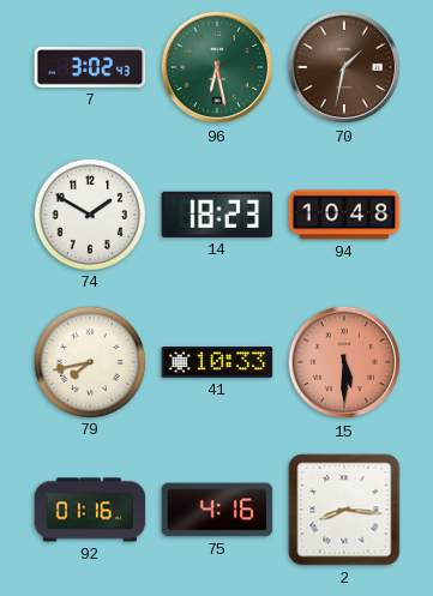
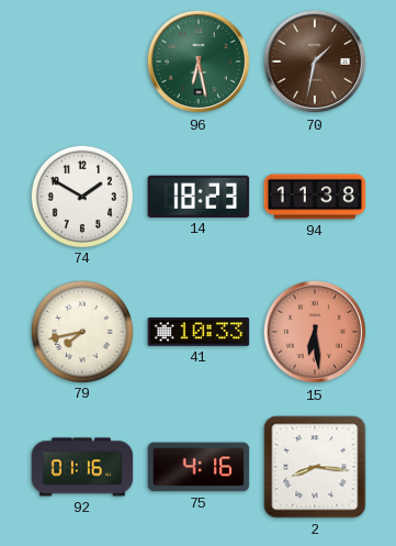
7: 3:02 -> none (90, 67)
94: 10:48 -> 11:38 (315, 197)
15: 5:30 -> 6:29 (315, 332)
